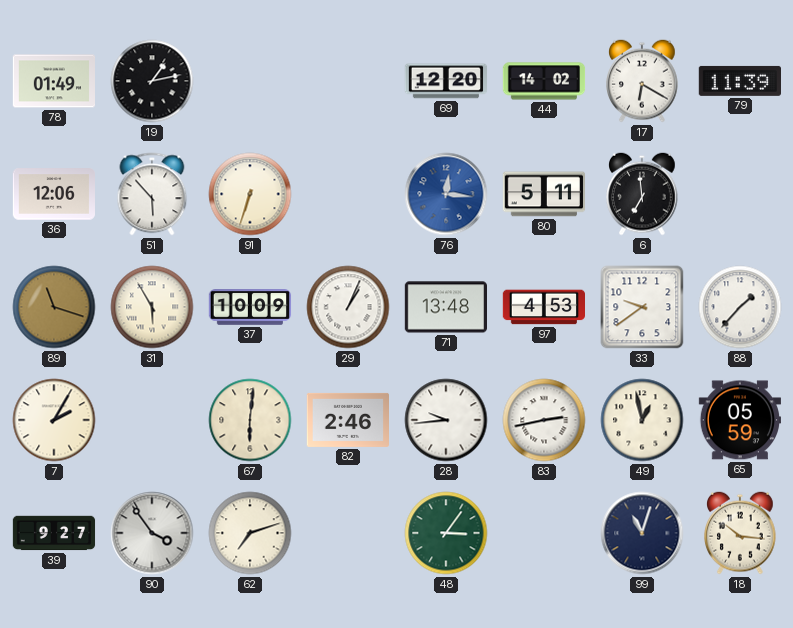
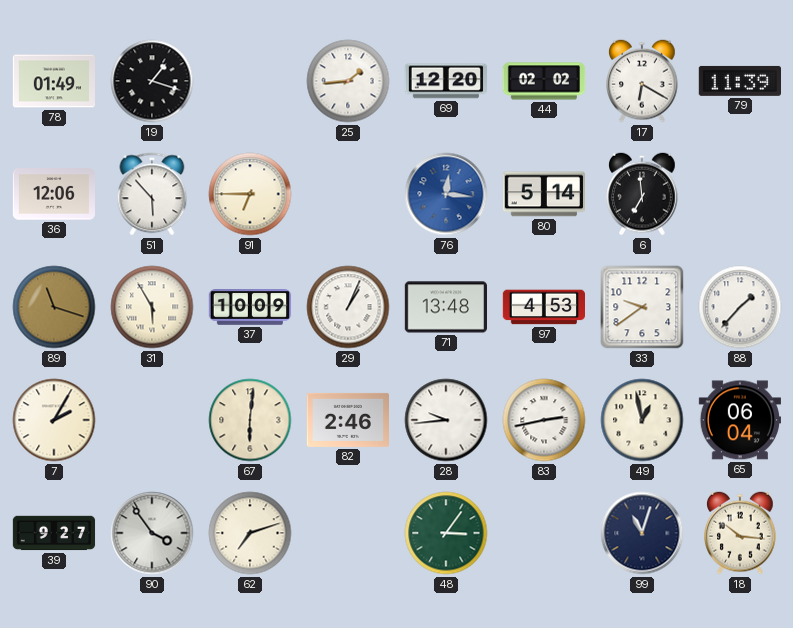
19: 1:13 -> 1:18 (152, 81)
25: none -> 1:44 (348, 81)
44: 14:02 -> 02:02 (544, 81)
91: 6:33 -> 6:45 (250, 194)
80: 5:11 -> 5:14 (543, 194)
65: 05:59 -> 06:04 (739, 420)
